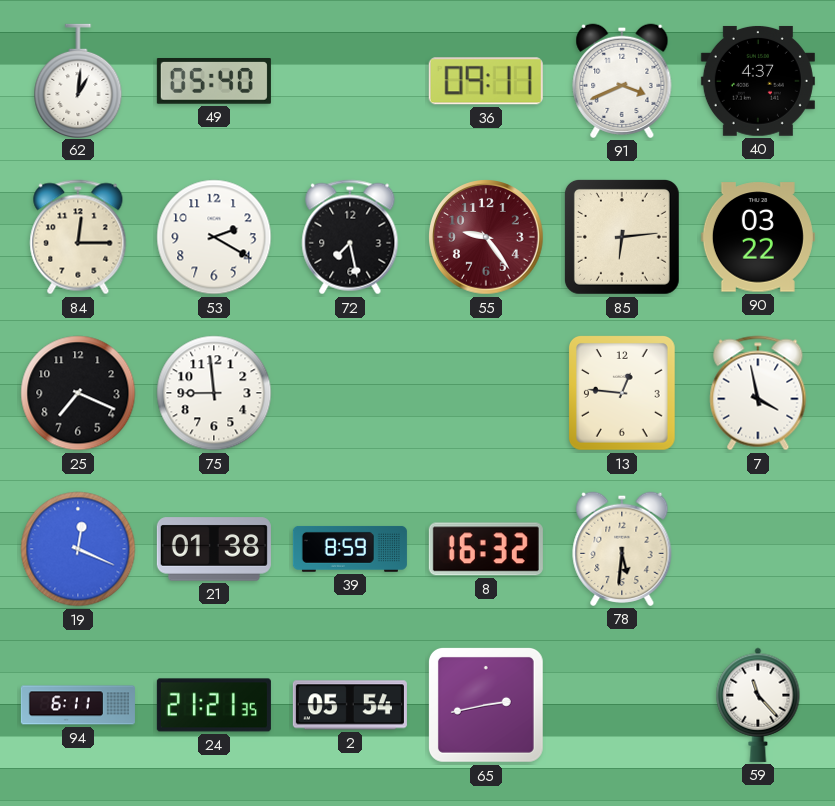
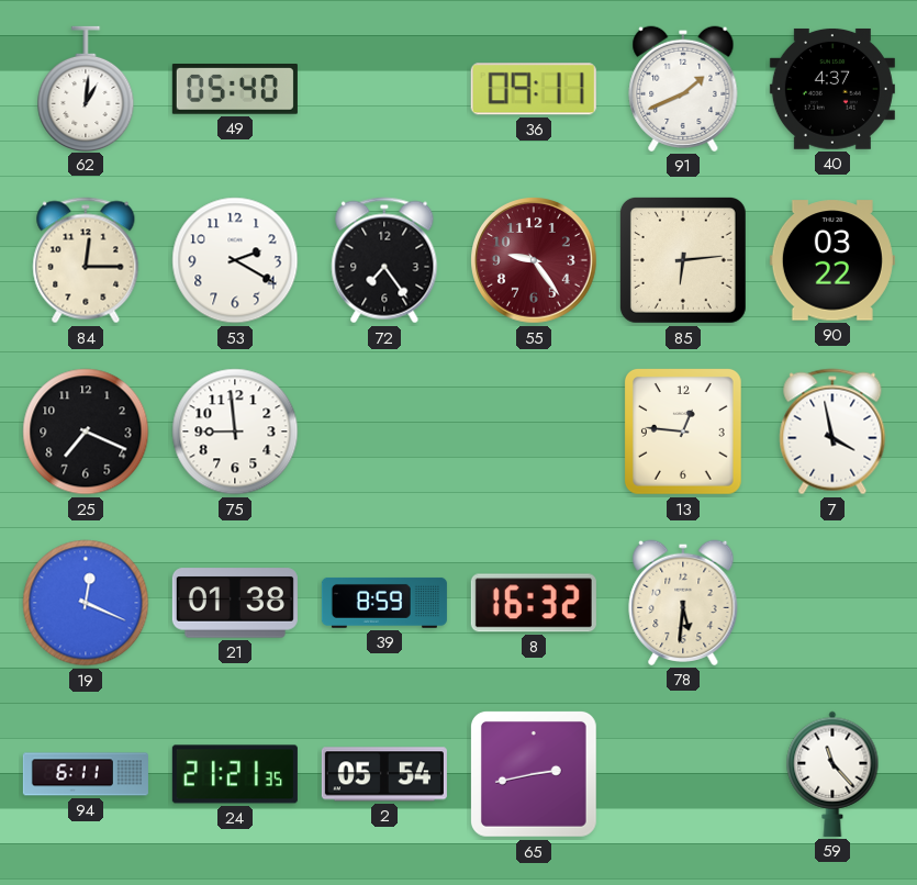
91: 3:41 -> 1:41 (683, 89)
72: 7:28 -> 7:24 (384, 260)
